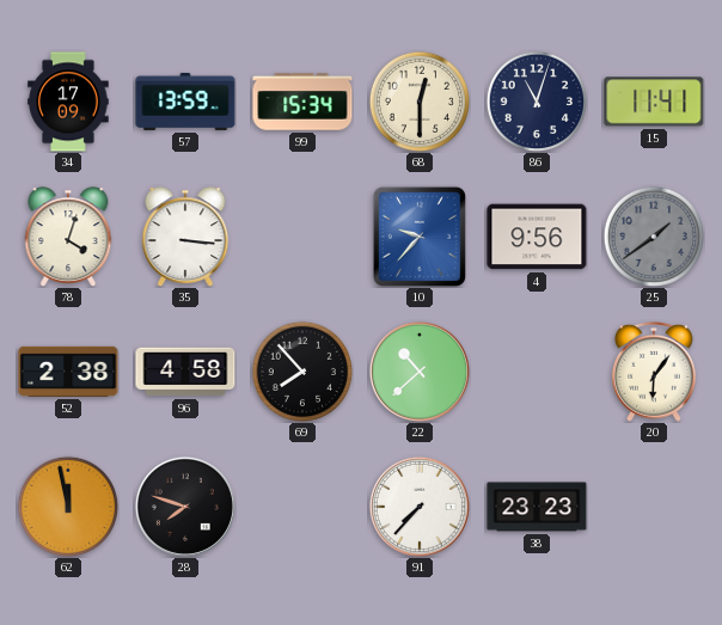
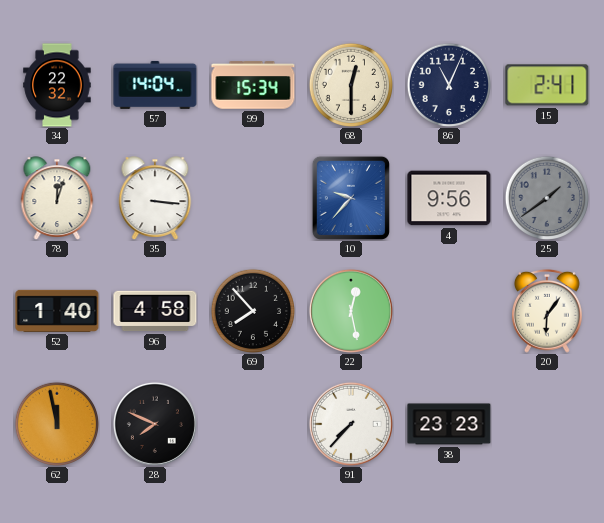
34: 17:09 -> 22:32 (57, 85)
57: 13:59 -> 14:04 (155, 85)
86: 11:03 -> 11:04 (448, 84)
15: 11:41 -> 2:41 (547, 85)
78: 4:03 -> 12:03 (57, 198)
52: 2:38 -> 1:40 (57, 311)
22: 10:38 -> 12:28 (351, 311)
28: 7:48 -> 7:49 (155, 424)
